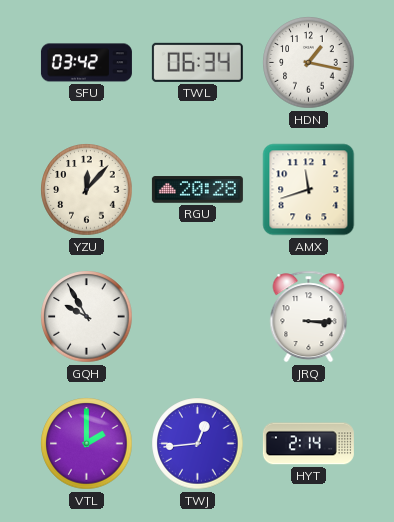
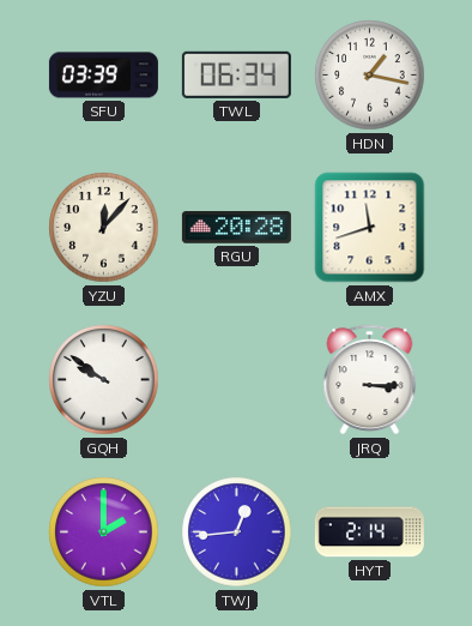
SFU: 03:42 -> 03:39 (103, 76)
GQH: 9:55 -> 9:51 (104, 380)
